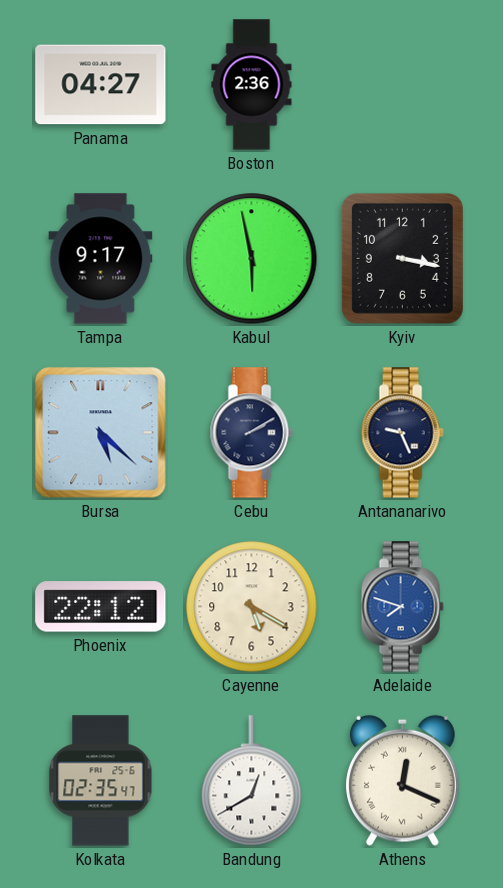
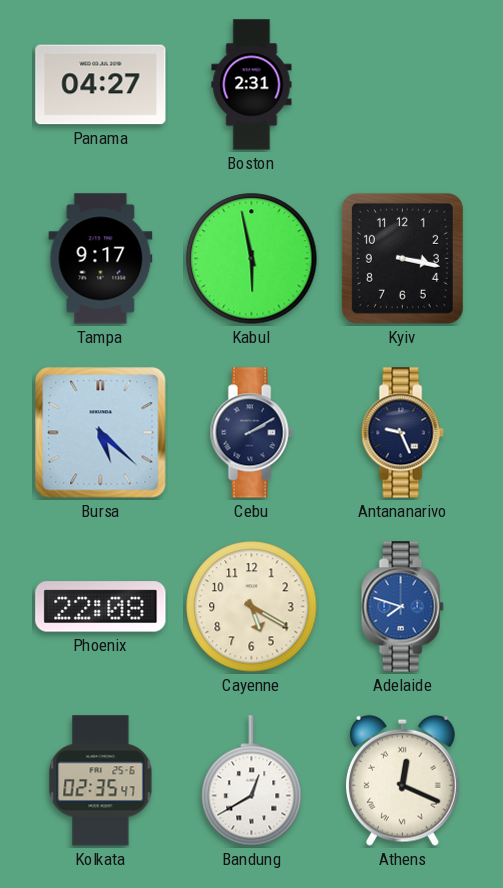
Boston: 2:36 -> 2:31 (252, 85)
Phoenix: 22:12 -> 22:08 (101, 607)
